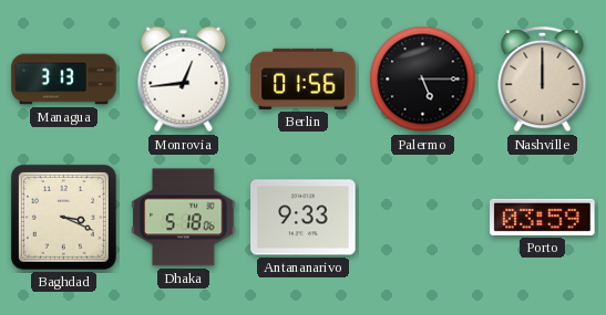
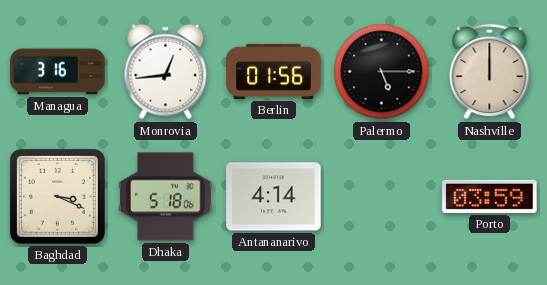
Managua: 3:13 -> 3:16 (58, 72)
Antananarivo: 9:33 -> 4:14 (274, 197)
